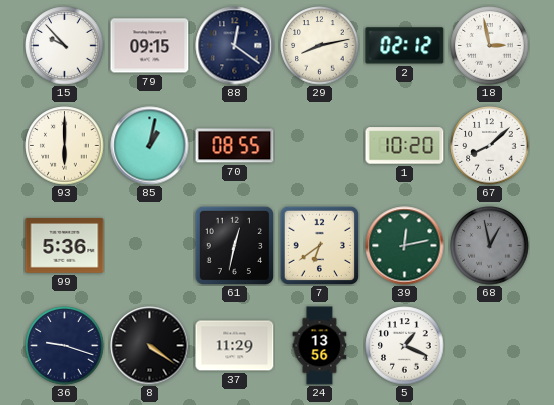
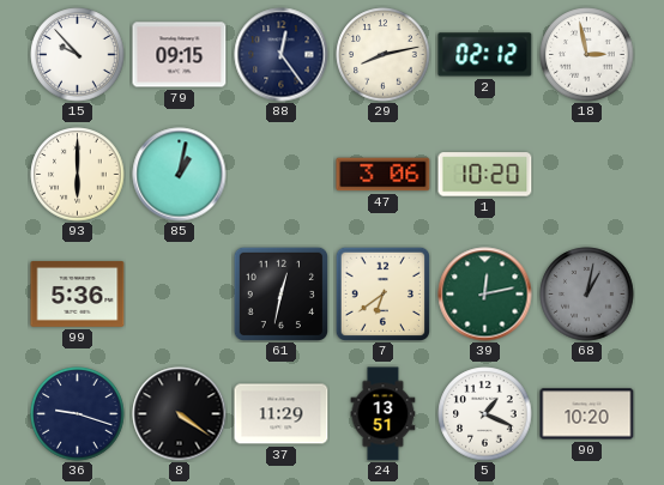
88: 12:21 -> 12:24 (282, 55)
70: 08:55 -> none (235, 146)
47: none -> 3:06 (384, 175)
67: 8:08 -> none (490, 146)
68: 12:58 -> 1:02 (587, 295)
24: 13:56 -> 13:51 (384, 414)
90: none -> 10:20 (587, 414)
